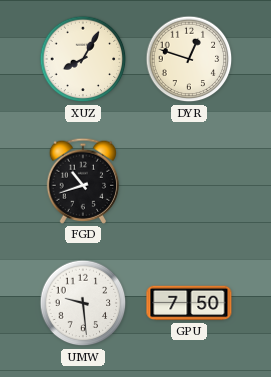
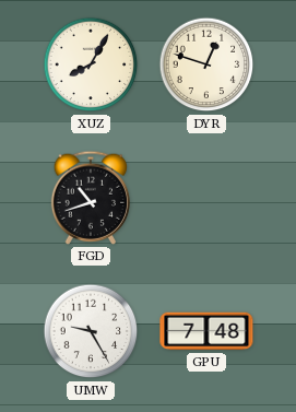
UMW: 9:29 -> 9:25 (91, 331)
GPU: 7:50 -> 7:48 (206, 331)
